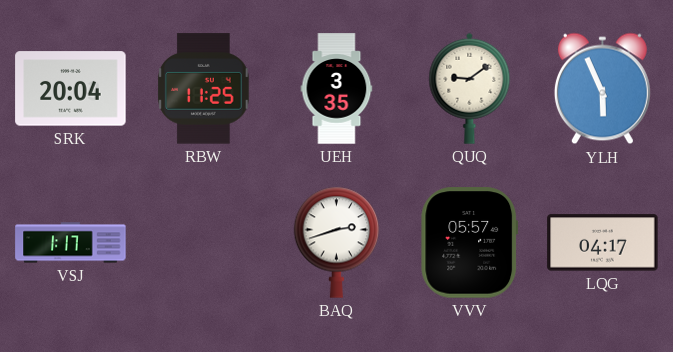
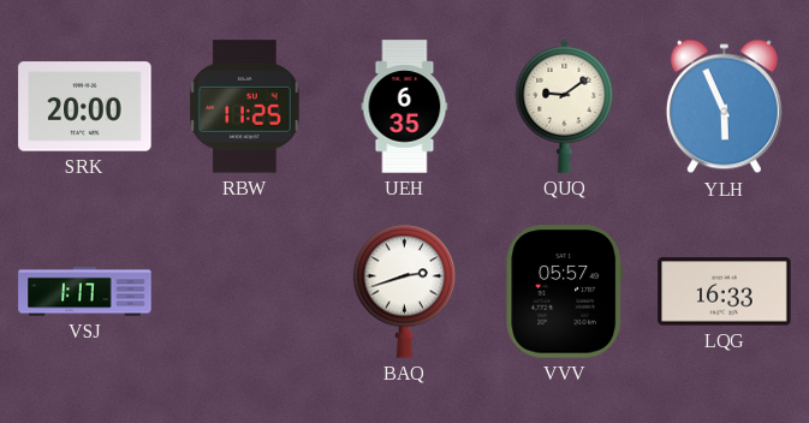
SRK: 20:04 -> 20:00 (85, 107)
UEH: 3:35 -> 6:35 (405, 107)
LQG: 04:17 -> 16:33 (725, 292)
